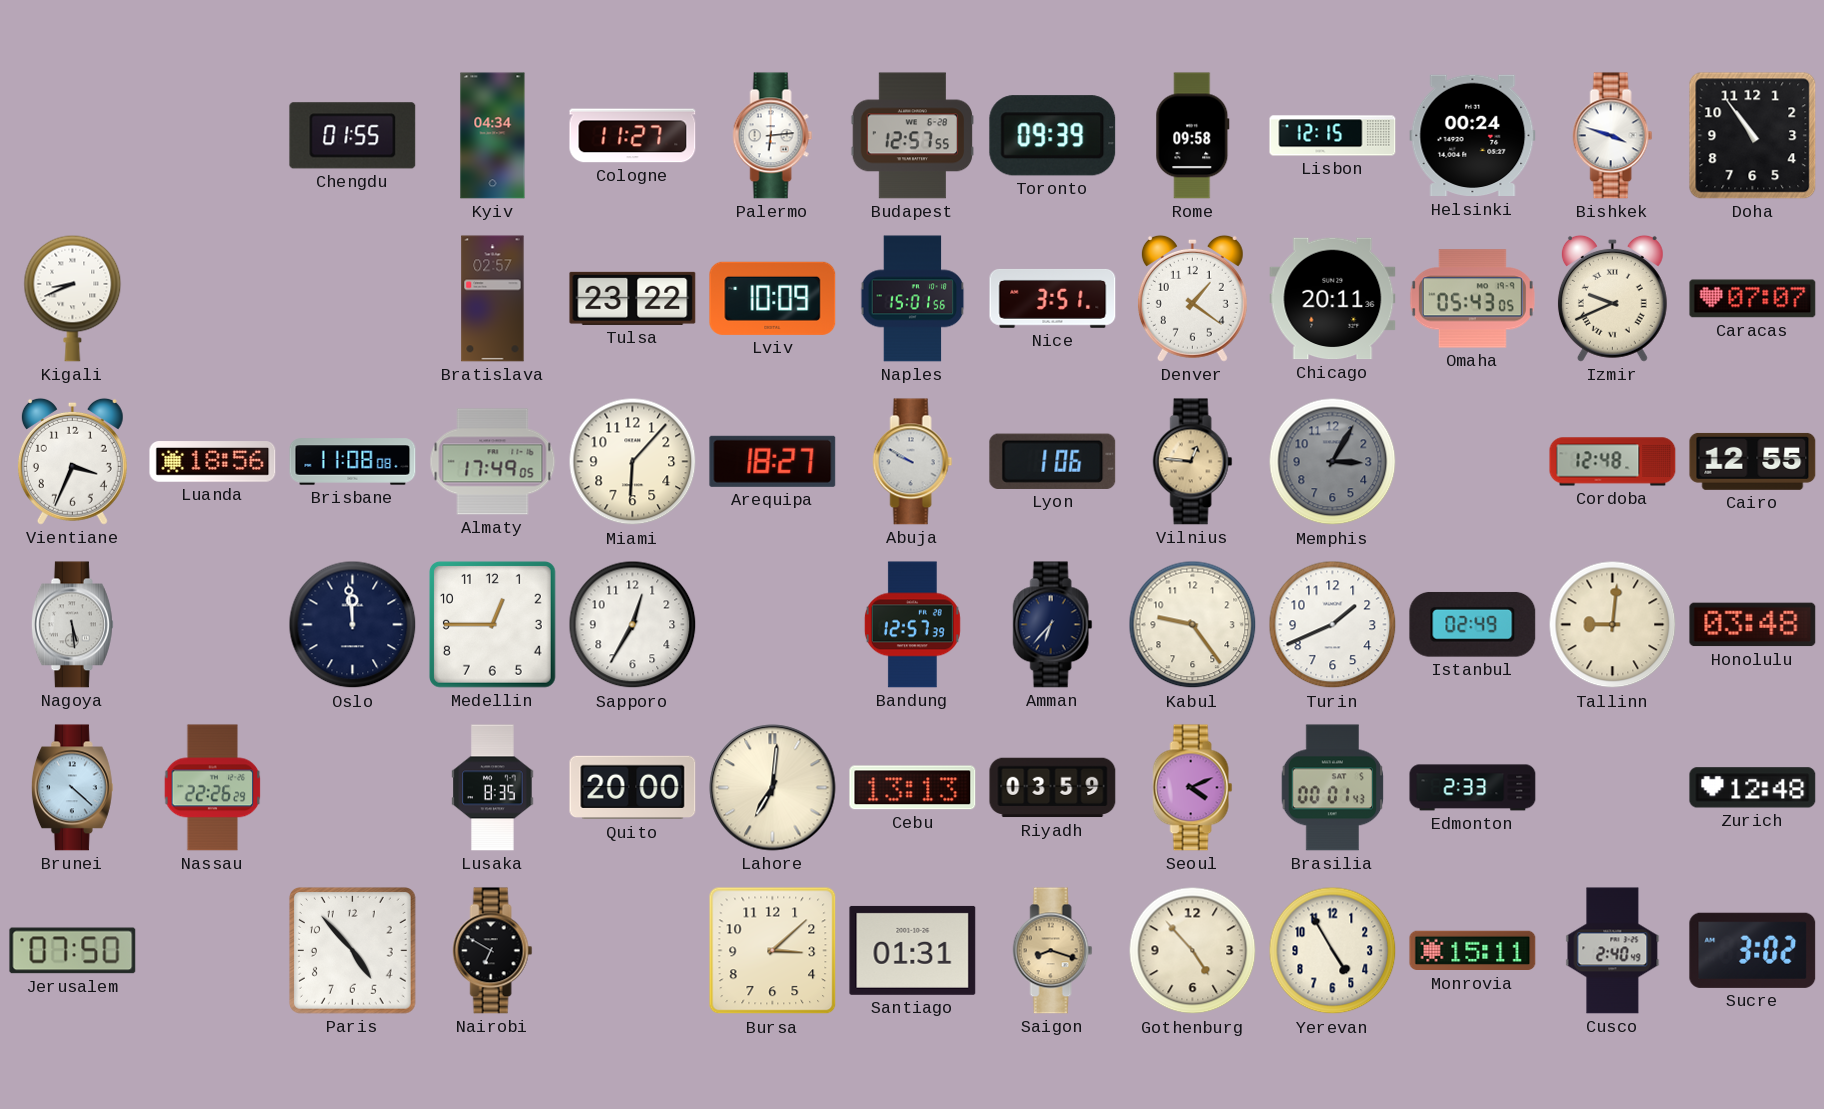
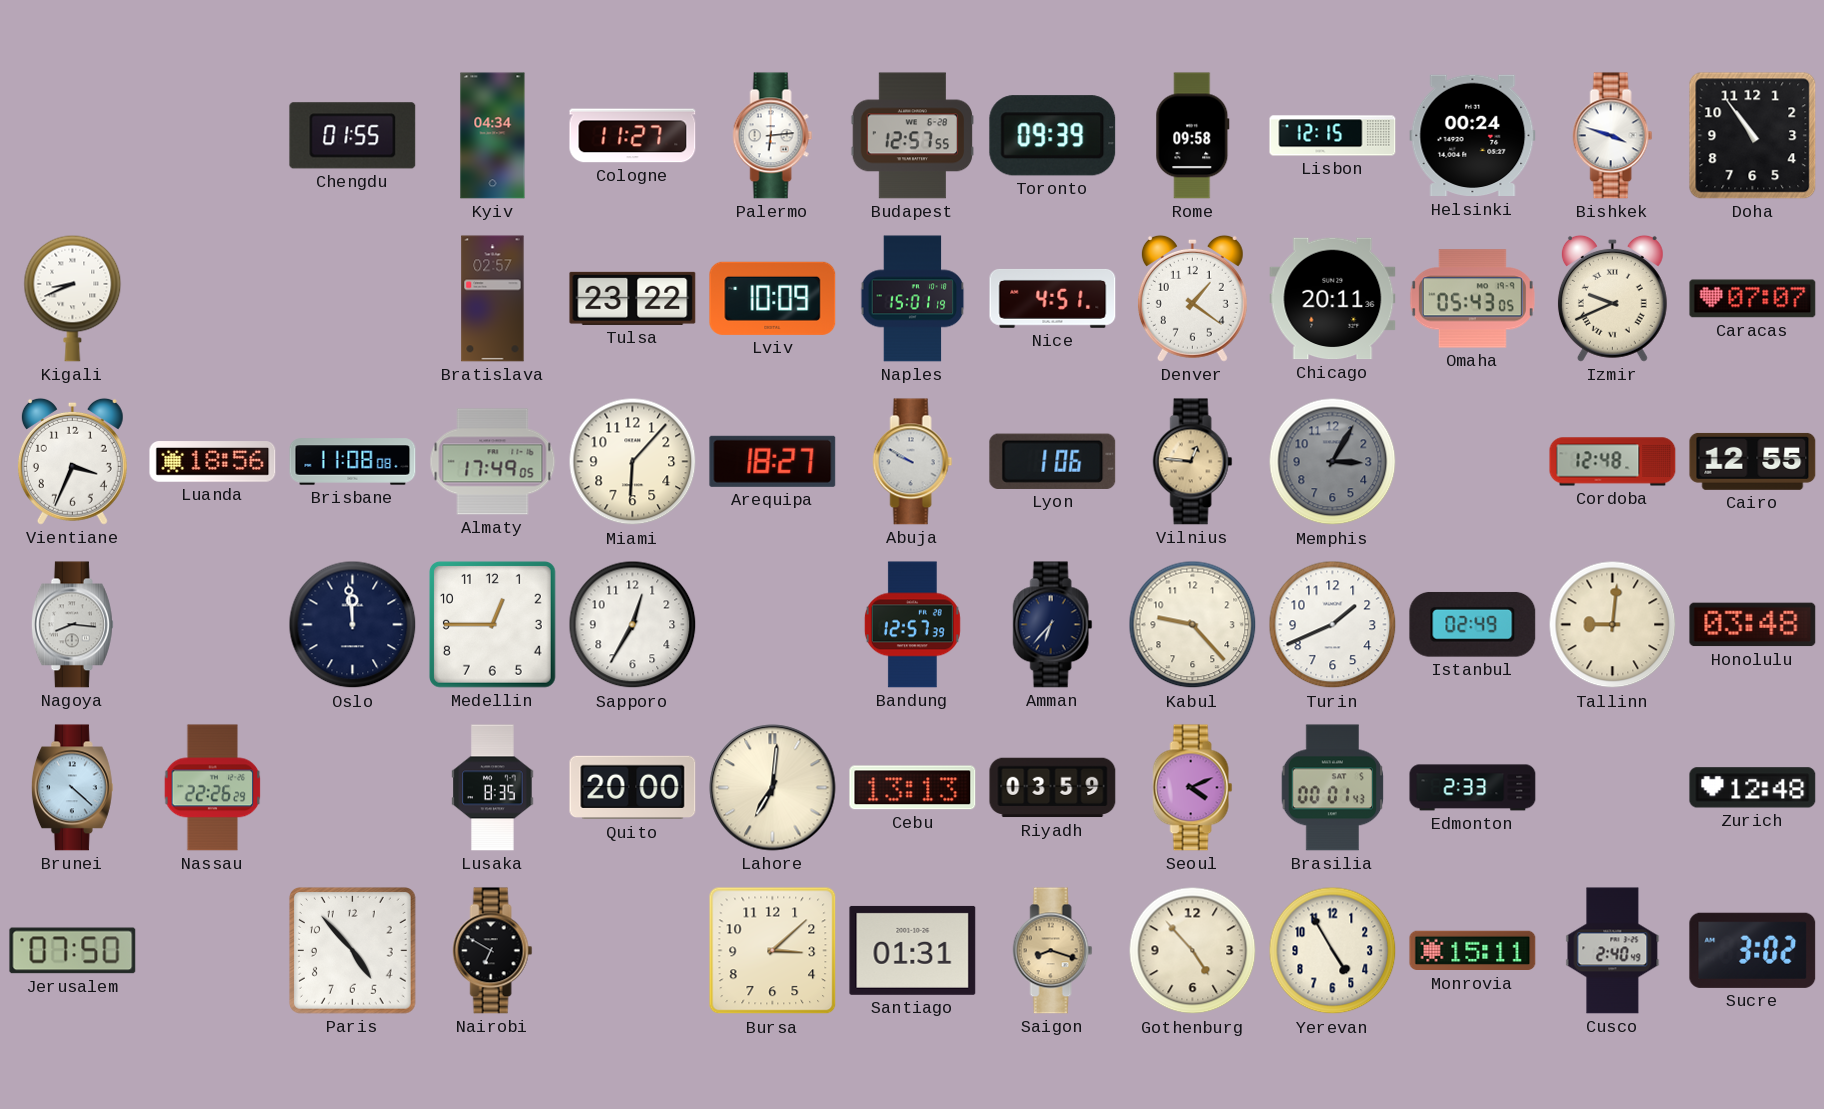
Naples: 15:01:56 -> 15:01:19 (913, 299)
Nice: 3:51 -> 4:51 (1053, 298)
Nagoya: 5:29 -> 8:16 (72, 625)
Kabul: 9:24 -> 9:23 (1193, 625)
